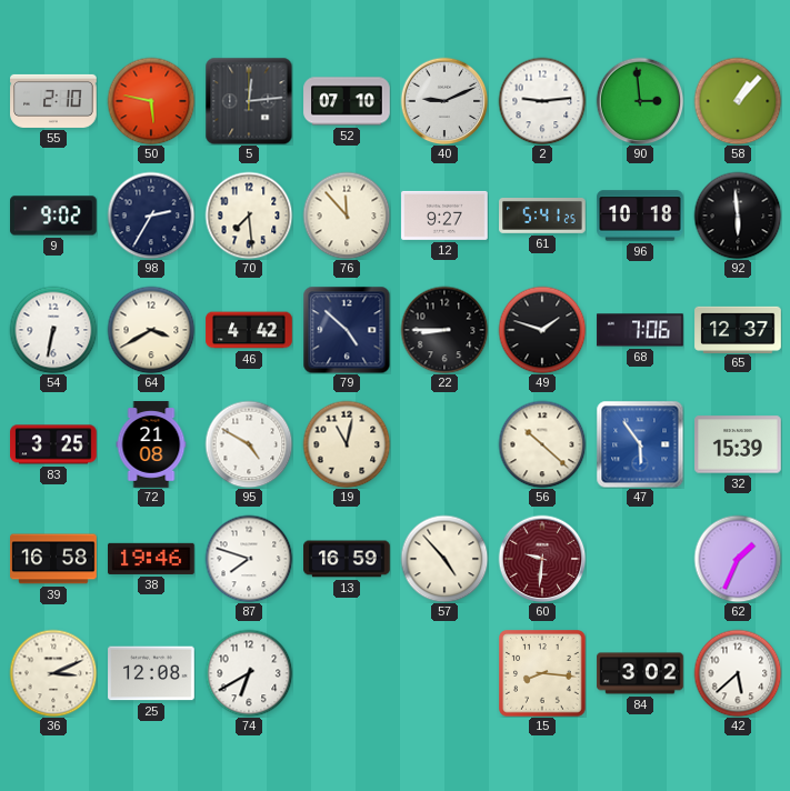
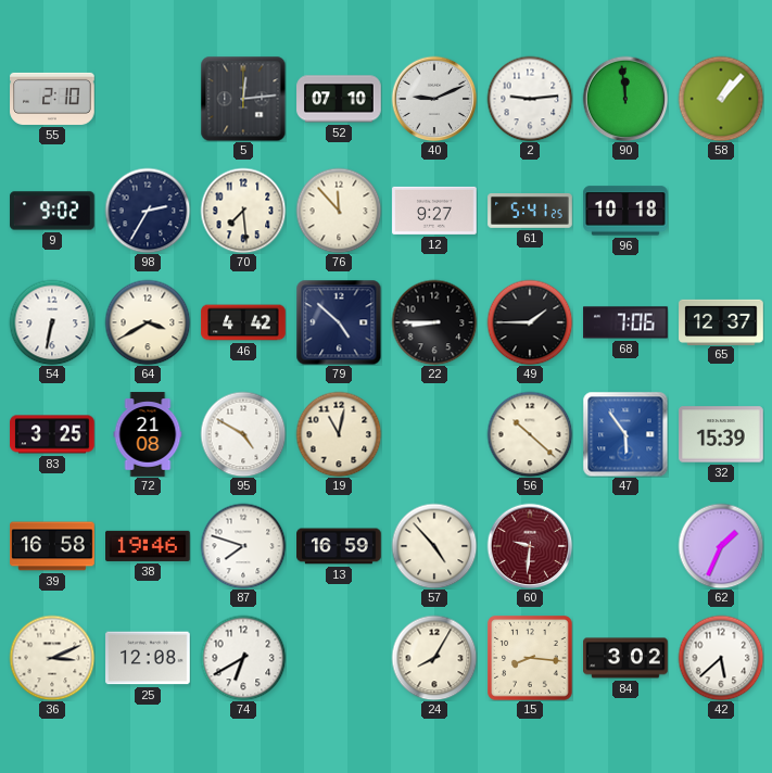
50: 5:47 -> none (151, 101)
90: 2:59 -> 11:59 (625, 99)
92: 5:59 -> none (738, 216)
49: 1:48 -> 1:45 (530, 322)
24: none -> 8:05 (434, 658)
